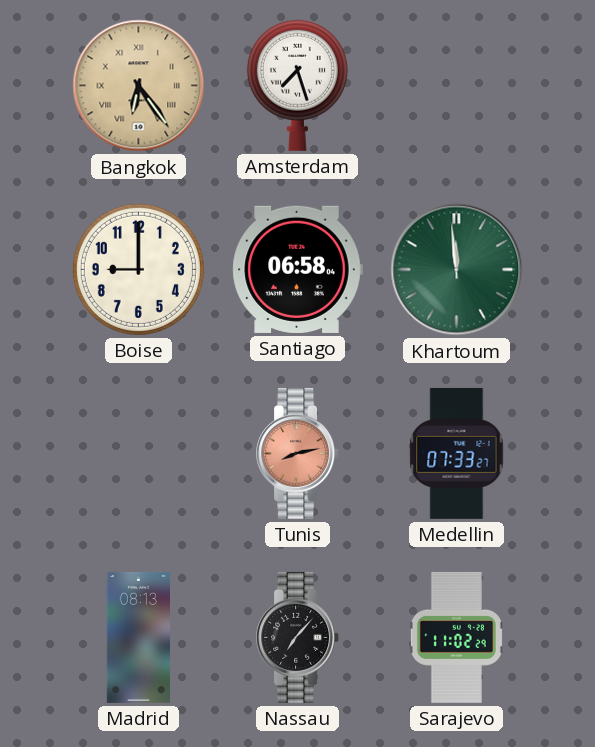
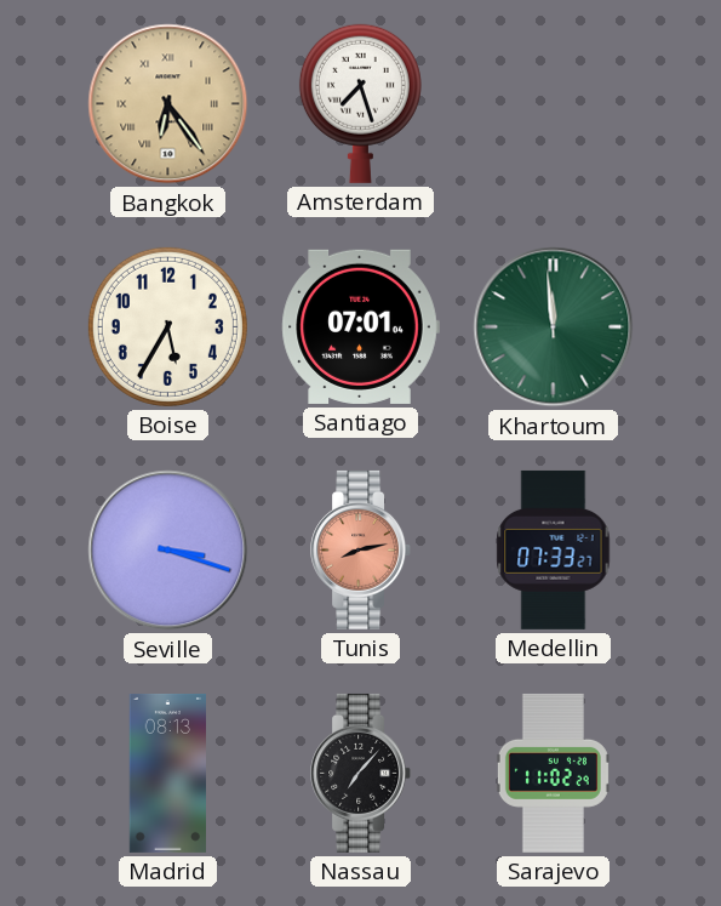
Boise: 9:00 -> 5:35 (167, 326)
Santiago: 06:58 -> 07:01 (360, 326)
Seville: none -> 3:18 (168, 551)
